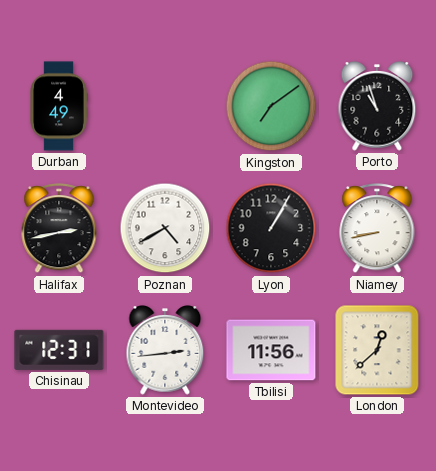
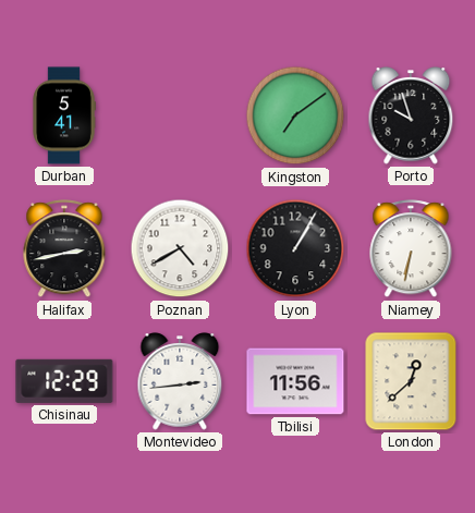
Durban: 4:49 -> 5:41 (64, 115)
Porto: 10:57 -> 9:57 (411, 115)
Niamey: 8:43 -> 6:32 (411, 249)
Chisinau: 12:31 -> 12:29 (64, 381)
